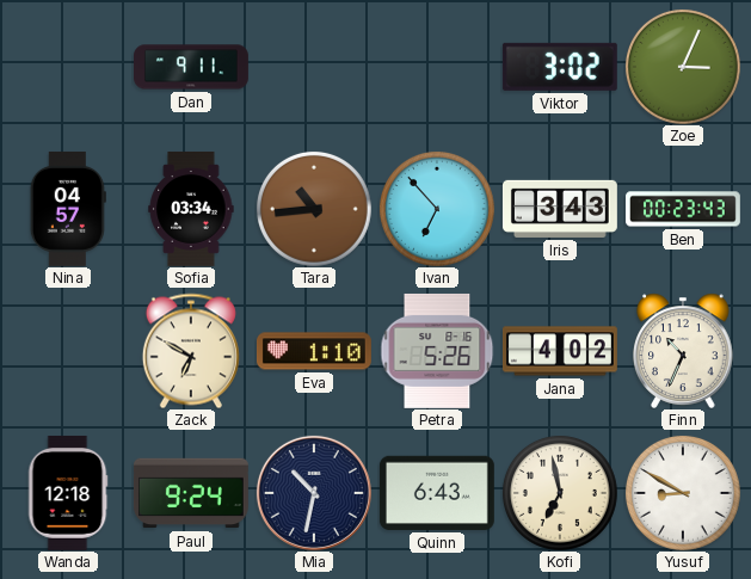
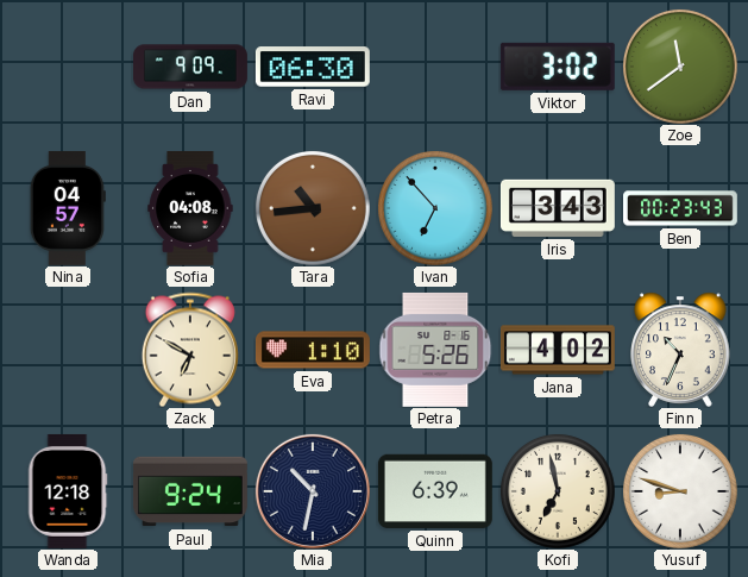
Dan: 9:11 -> 9:09 (191, 67)
Ravi: none -> 06:30 (313, 67)
Zoe: 3:04 -> 11:39 (680, 67)
Sofia: 03:34 -> 04:08 (190, 208)
Quinn: 6:43 -> 6:39 (435, 491)
Yusuf: 8:50 -> 8:48 (680, 491)
